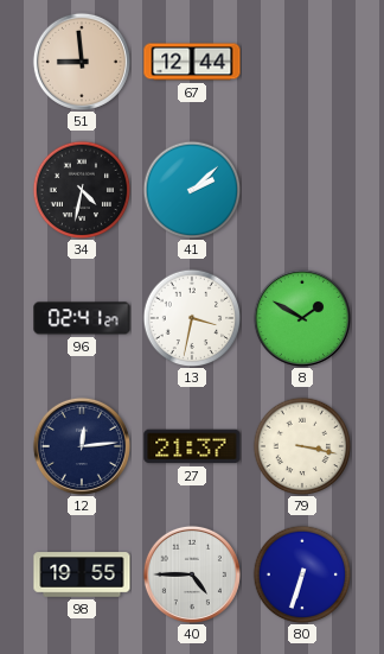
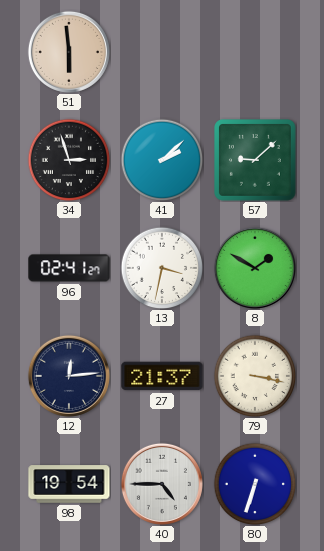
51: 8:59 -> 5:59 (69, 52)
67: 12:44 -> none (192, 62)
34: 4:32 -> 2:57 (69, 160)
57: none -> 9:08 (256, 161)
98: 19:55 -> 19:54 (69, 484)
